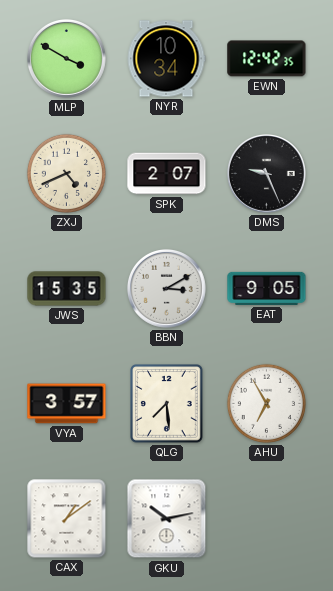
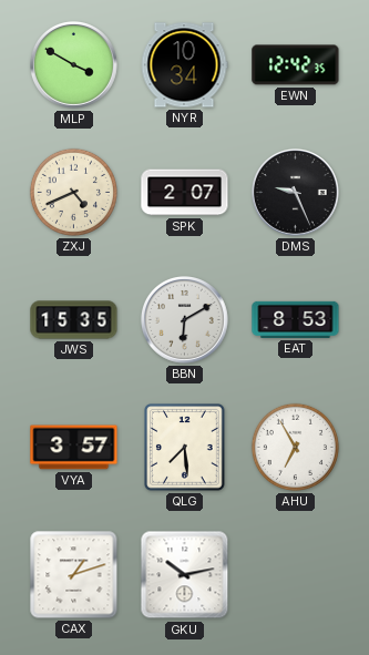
BBN: 3:10 -> 6:10 (185, 320)
EAT: 9:05 -> 8:53 (296, 319)
CAX: 1:09 -> 1:12 (74, 575)
